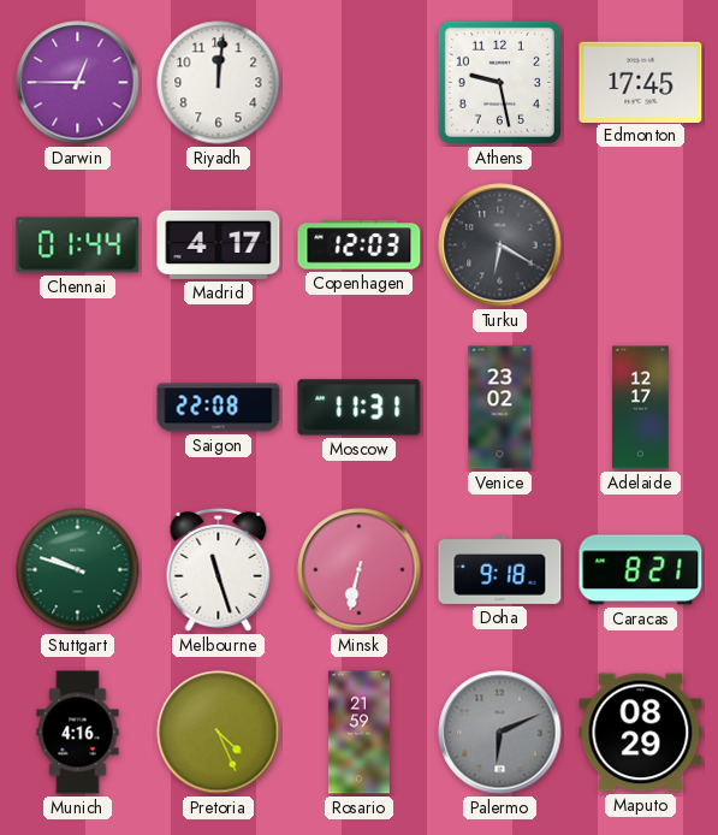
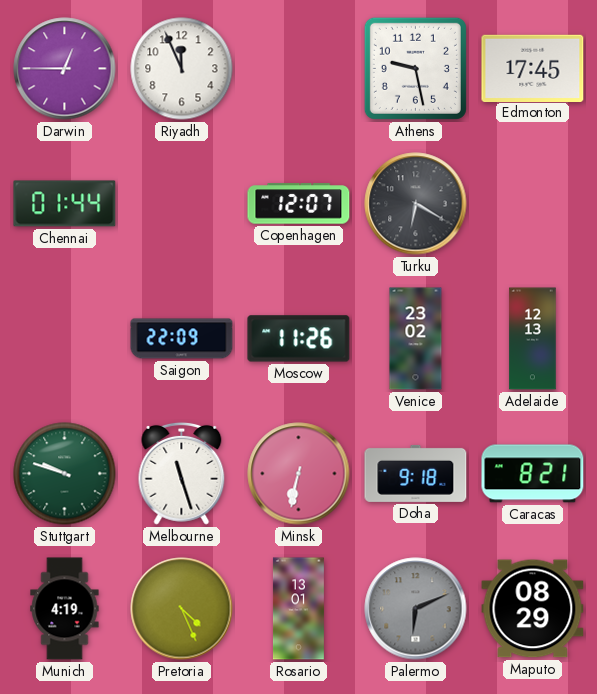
Riyadh: 12:01 -> 11:56 (182, 69)
Madrid: 4:17 -> none (219, 244)
Copenhagen: 12:03 -> 12:07 (299, 204)
Saigon: 22:08 -> 22:09 (182, 339)
Moscow: 11:31 -> 11:26 (299, 339)
Adelaide: 12:17 -> 12:13 (533, 339)
Munich: 4:16 -> 4:19 (65, 609)
Rosario: 21:59 -> 13:01 (298, 609)
